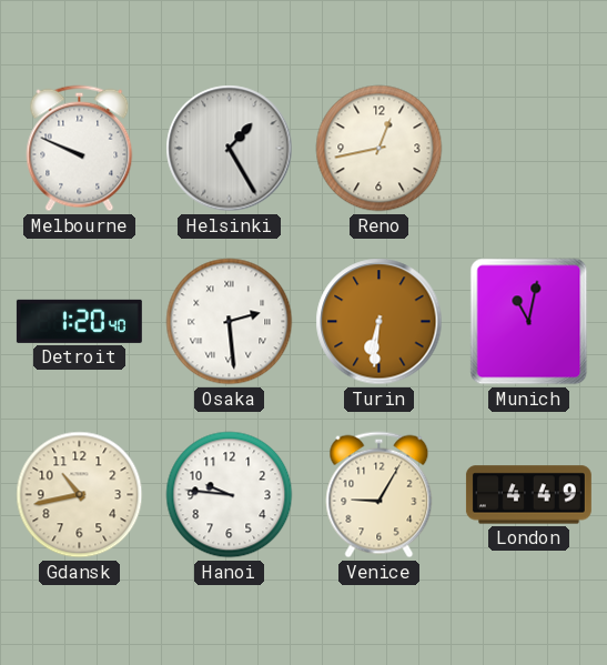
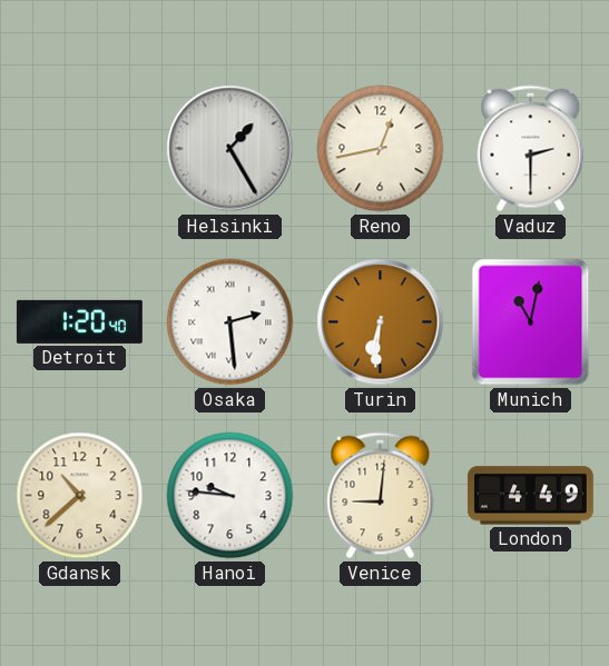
Melbourne: 9:49 -> none (80, 149)
Vaduz: none -> 2:30 (531, 149)
Gdansk: 10:43 -> 10:38 (80, 496)
Venice: 9:05 -> 9:01 (381, 496)
